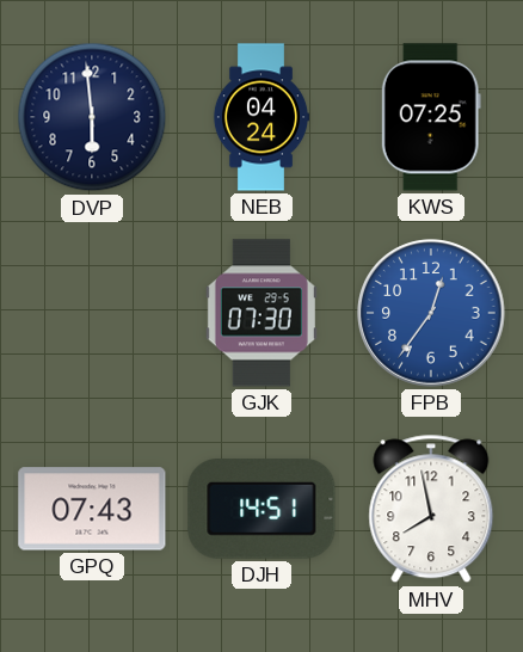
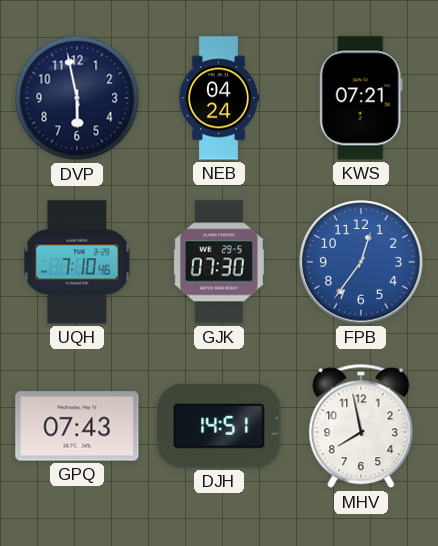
DVP: 5:59 -> 5:58 (77, 98)
KWS: 07:25 -> 07:21 (361, 98)
UQH: none -> 7:10 (77, 262)
